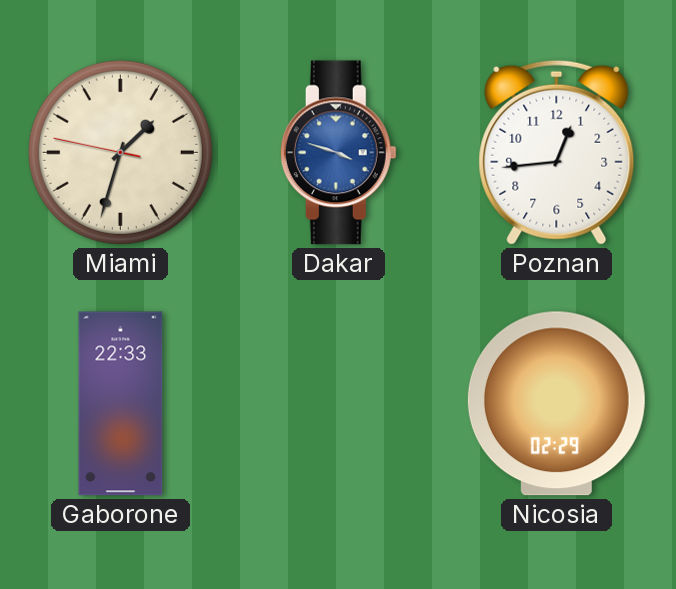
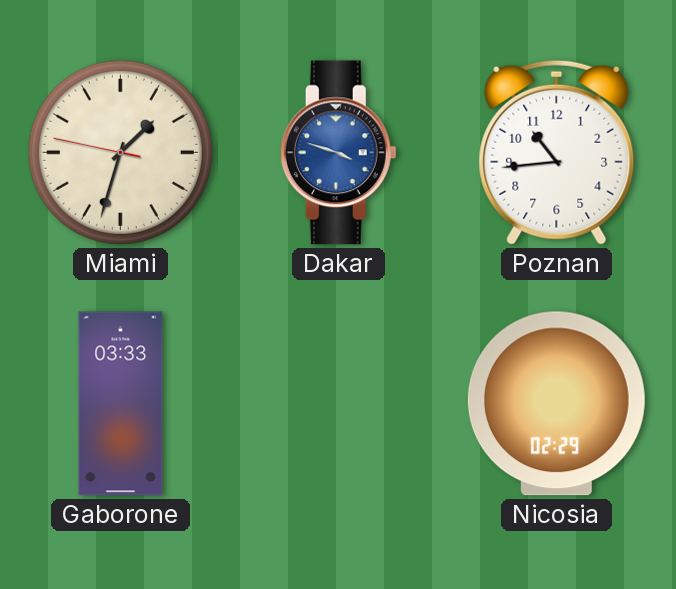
Poznan: 12:44 -> 10:44 (557, 152)
Gaborone: 22:33 -> 03:33 (121, 404)
